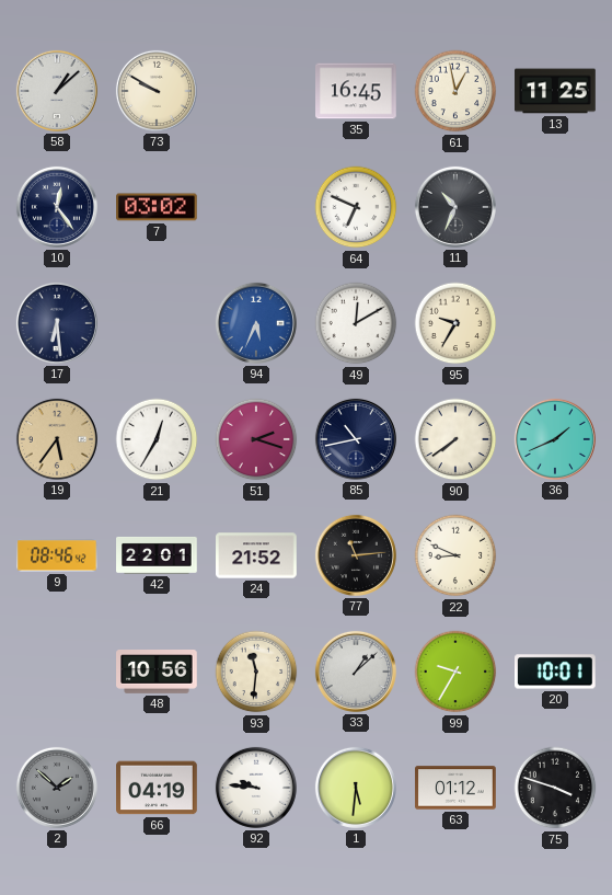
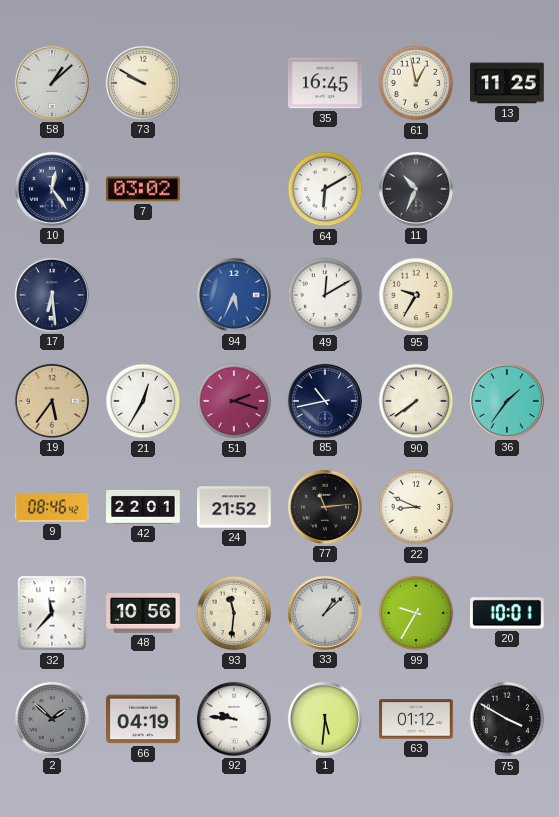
64: 6:49 -> 6:10 (325, 189)
36: 1:41 -> 1:36 (507, 401)
32: none -> 11:37 (52, 613)
75: 3:48 -> 3:50 (507, 719)
